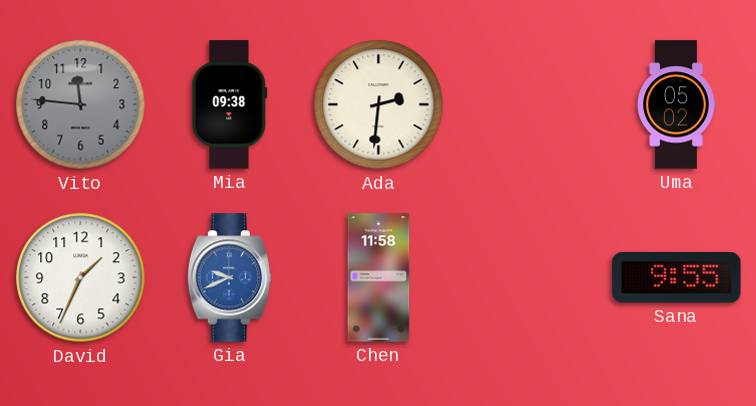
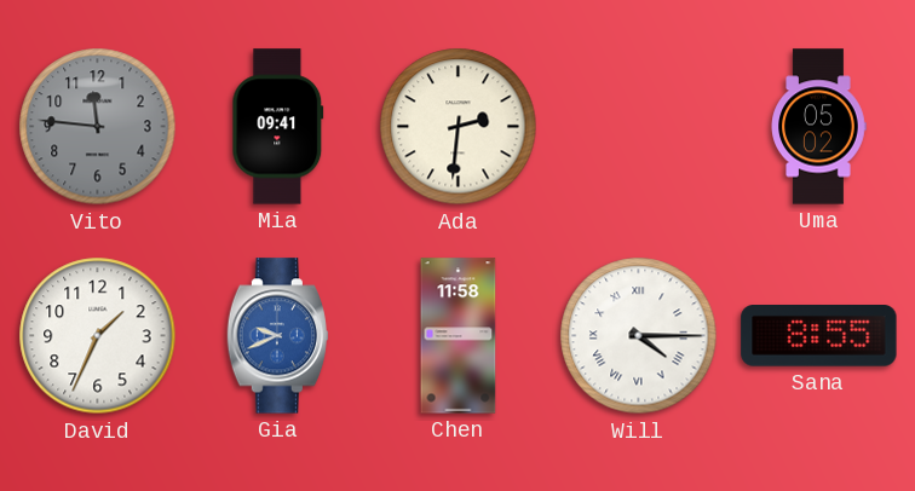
Mia: 09:38 -> 09:41 (278, 127)
Will: none -> 4:15 (639, 336)
Sana: 9:55 -> 8:55 (819, 336)
